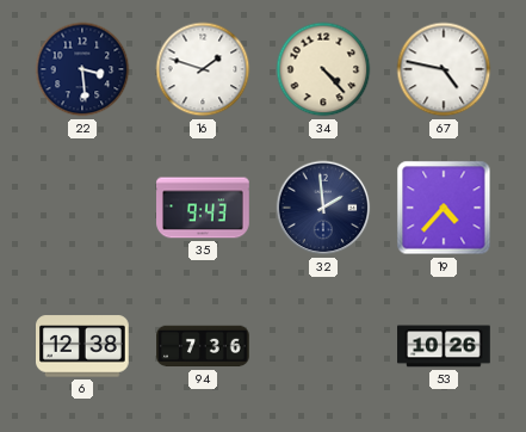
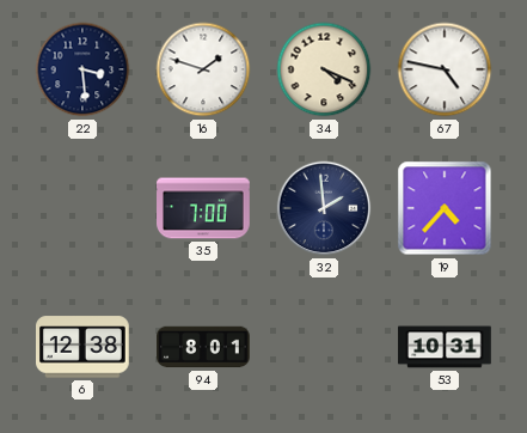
34: 4:23 -> 4:19 (324, 69)
35: 9:43 -> 7:00 (203, 208)
94: 7:36 -> 8:01 (203, 347)
53: 10:26 -> 10:31 (445, 347)
